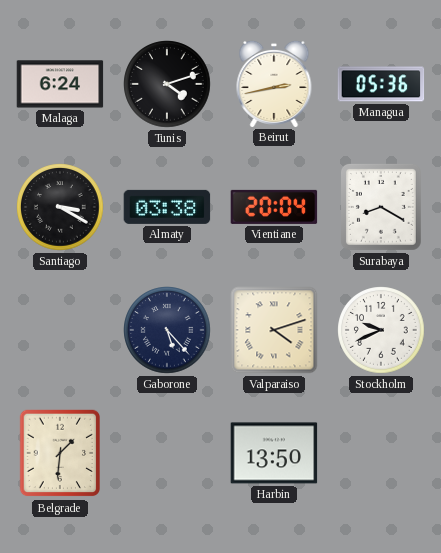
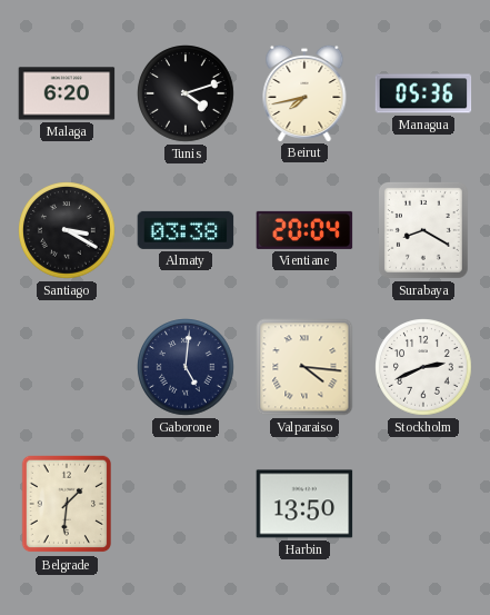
Malaga: 6:24 -> 6:20 (67, 93)
Beirut: 2:43 -> 7:43 (304, 92)
Gaborone: 5:23 -> 5:01 (186, 367)
Valparaiso: 4:12 -> 4:16 (304, 367)
Stockholm: 9:41 -> 2:41 (423, 367)
